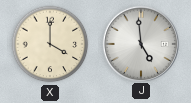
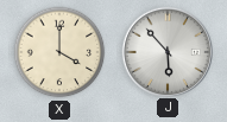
J: 4:59 -> 5:53 (166, 51)
